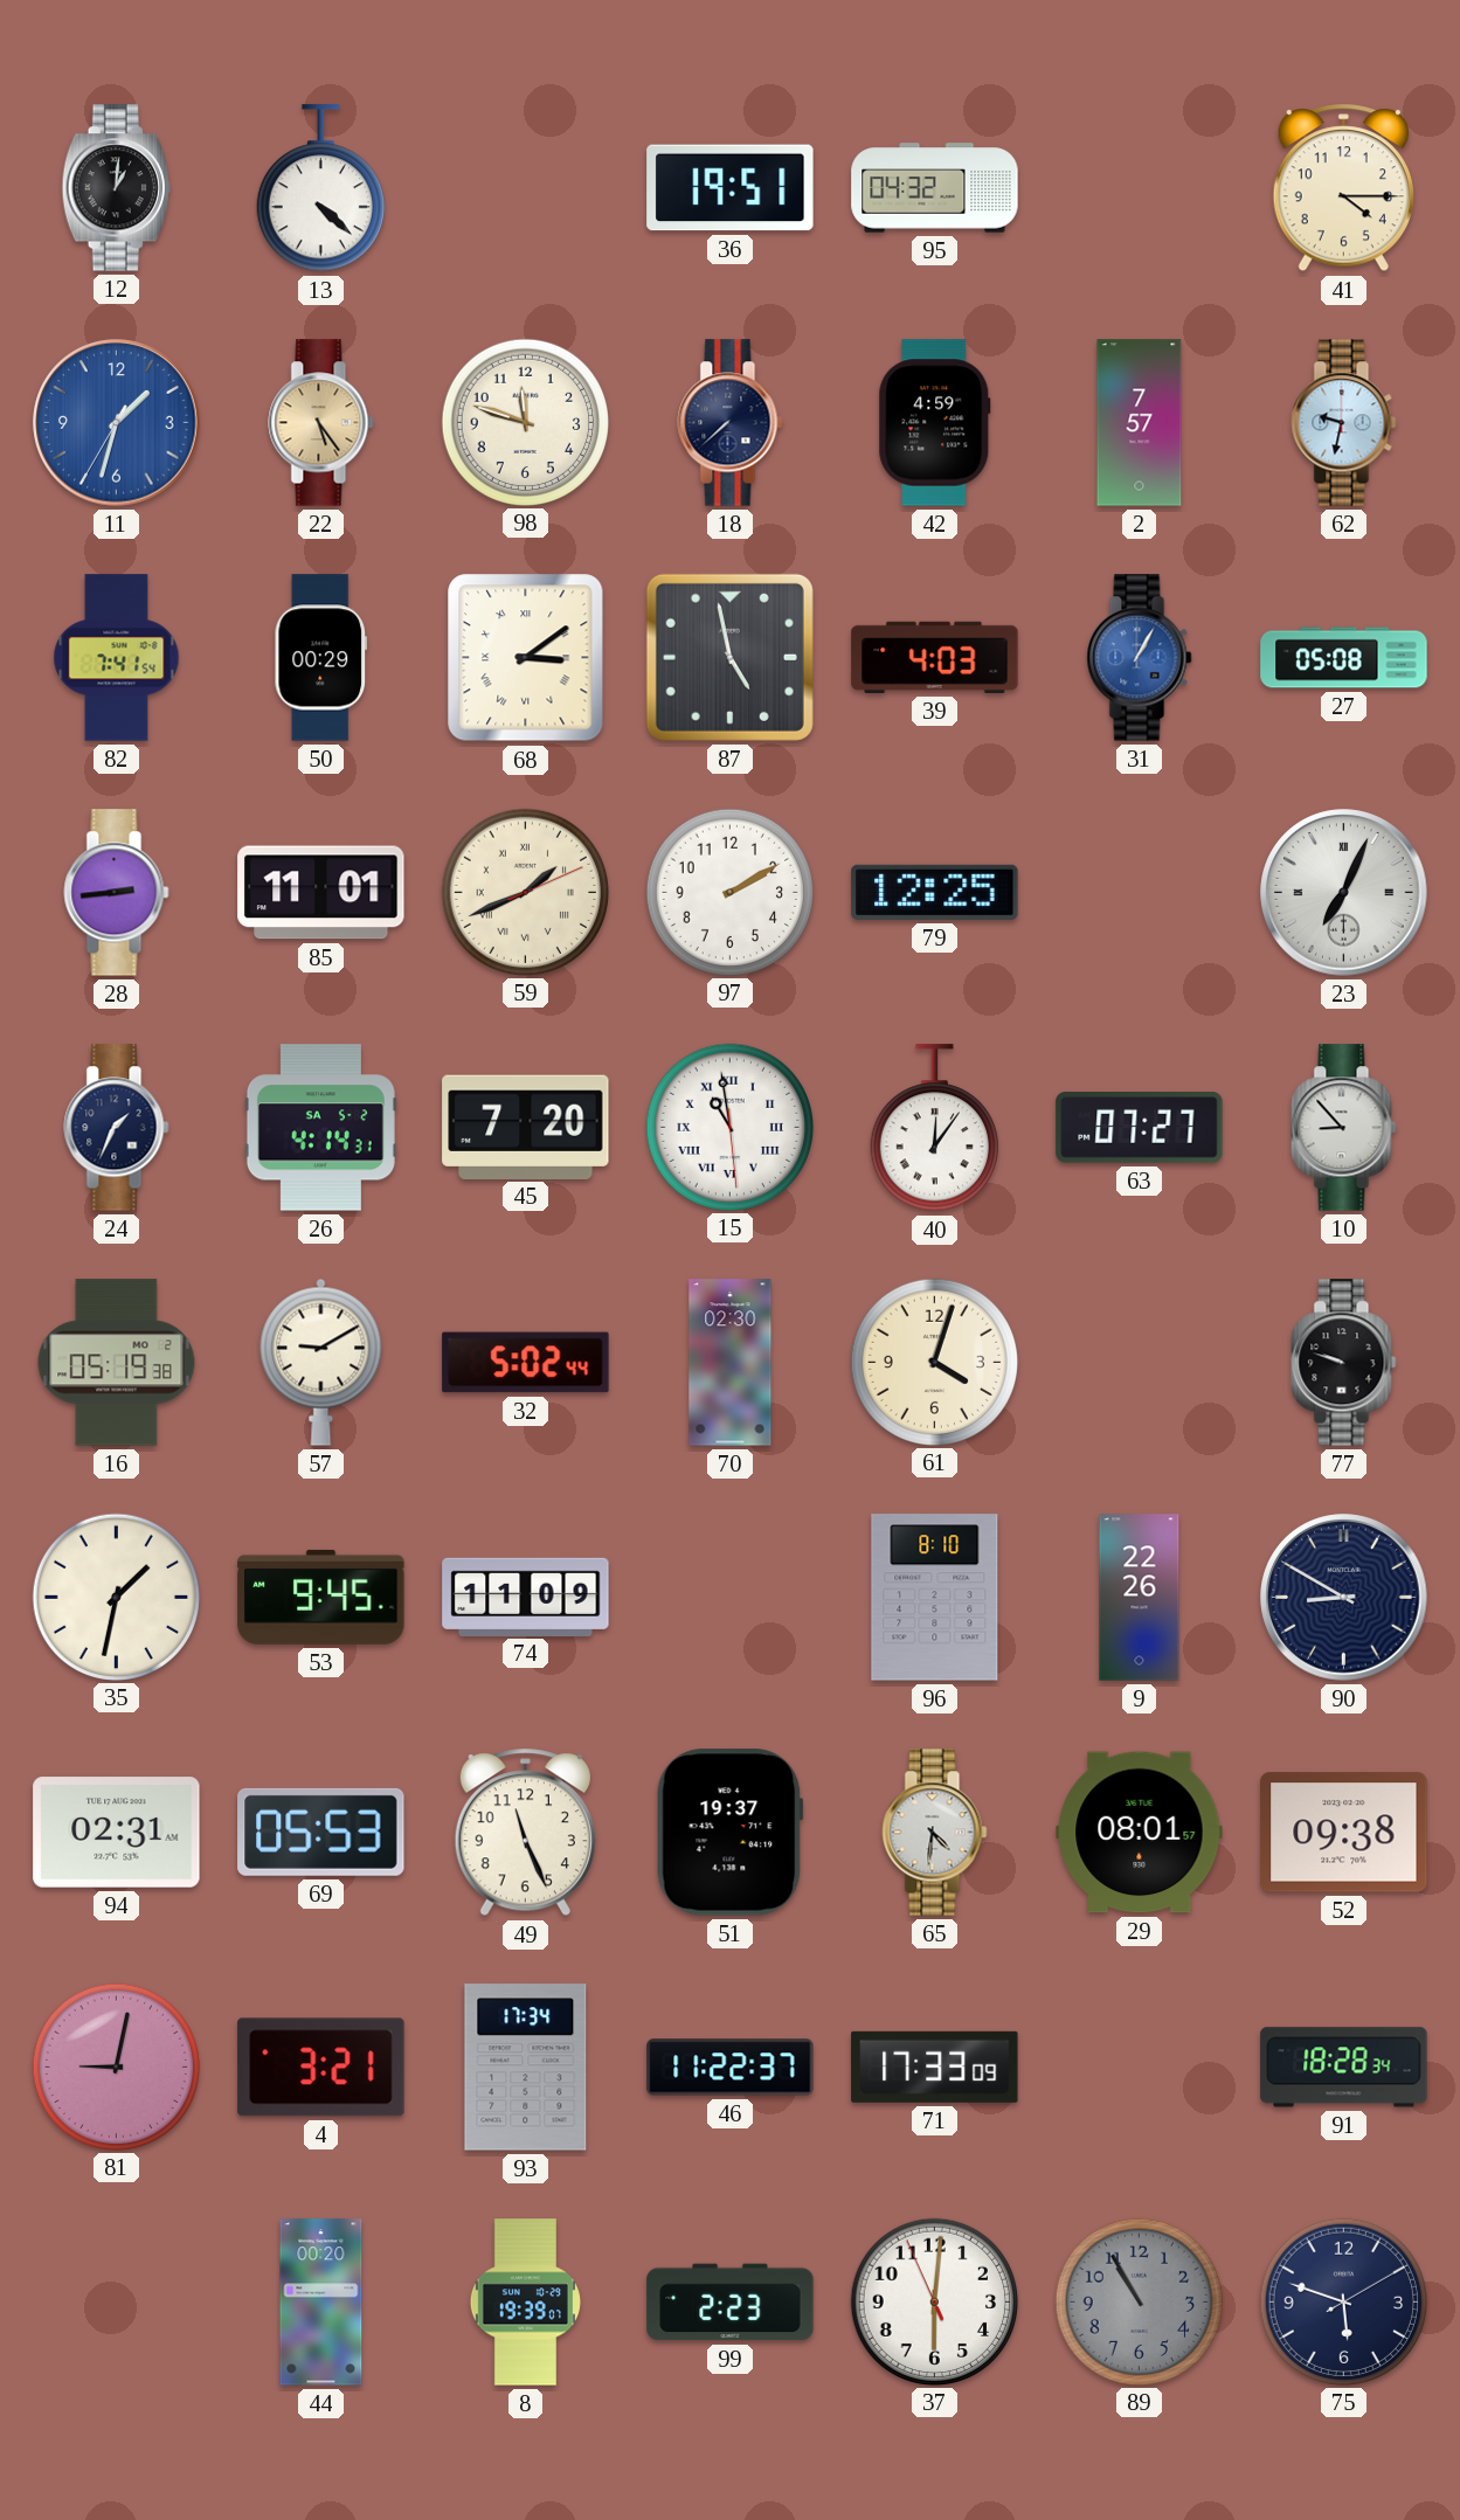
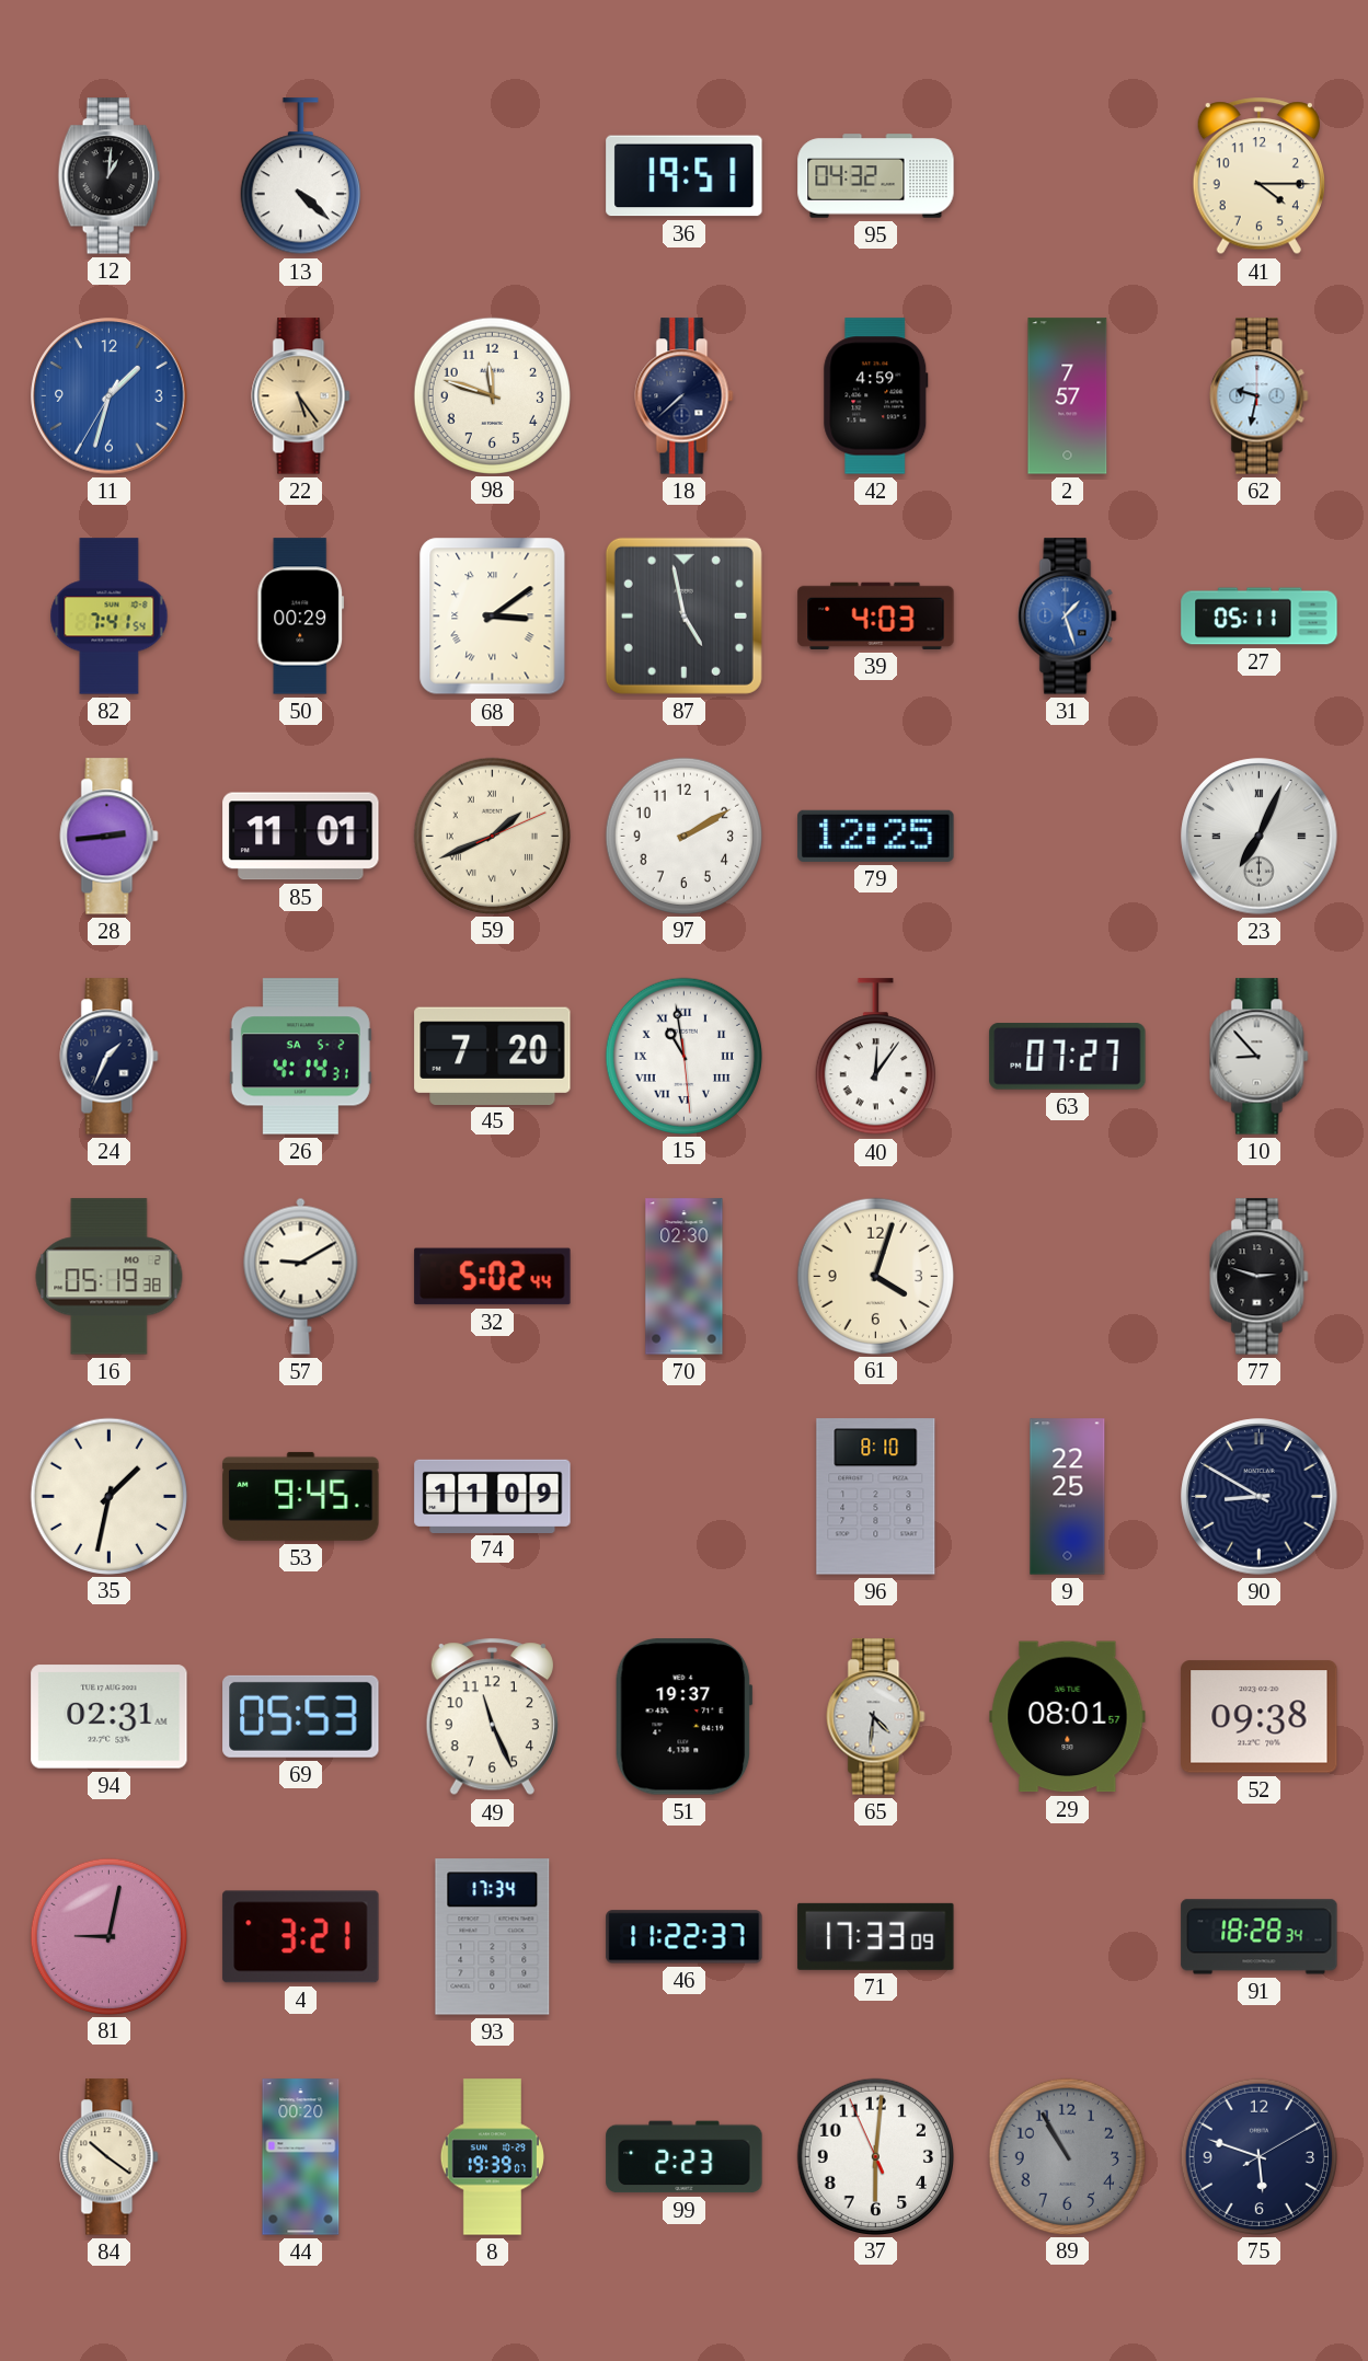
31: 1:05 -> 1:27 (1068, 617)
27: 05:08 -> 05:11 (1260, 617)
77: 9:48 -> 2:48 (1260, 1277)
9: 22:26 -> 22:25 (1068, 1497)
84: none -> 10:21 (110, 2157)
